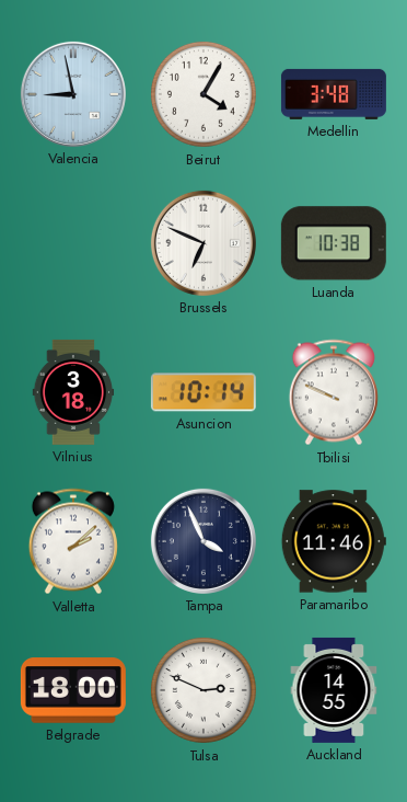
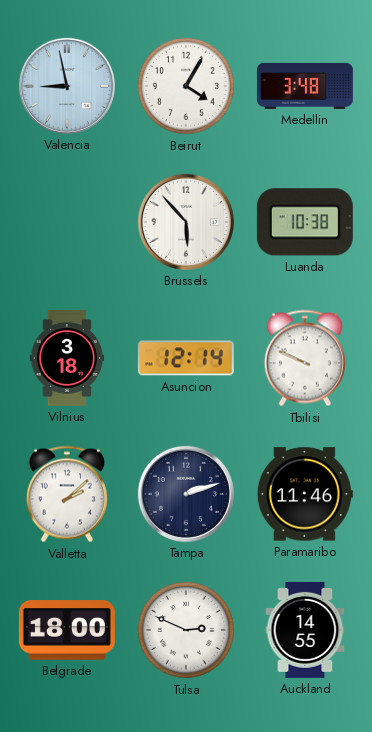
Brussels: 6:49 -> 5:53 (186, 222)
Asuncion: 10:14 -> 12:14 (186, 358)
Tampa: 3:56 -> 2:12 (186, 494)
